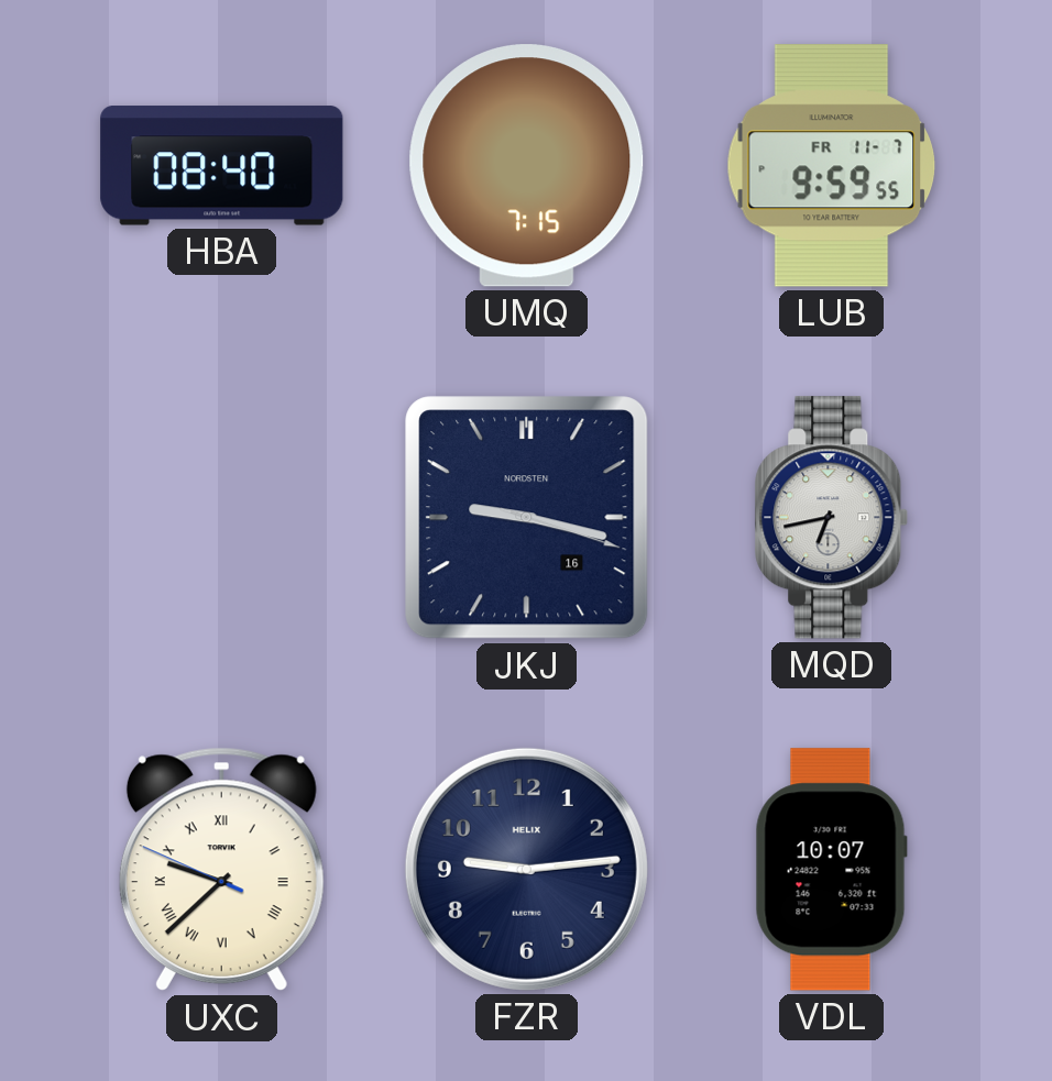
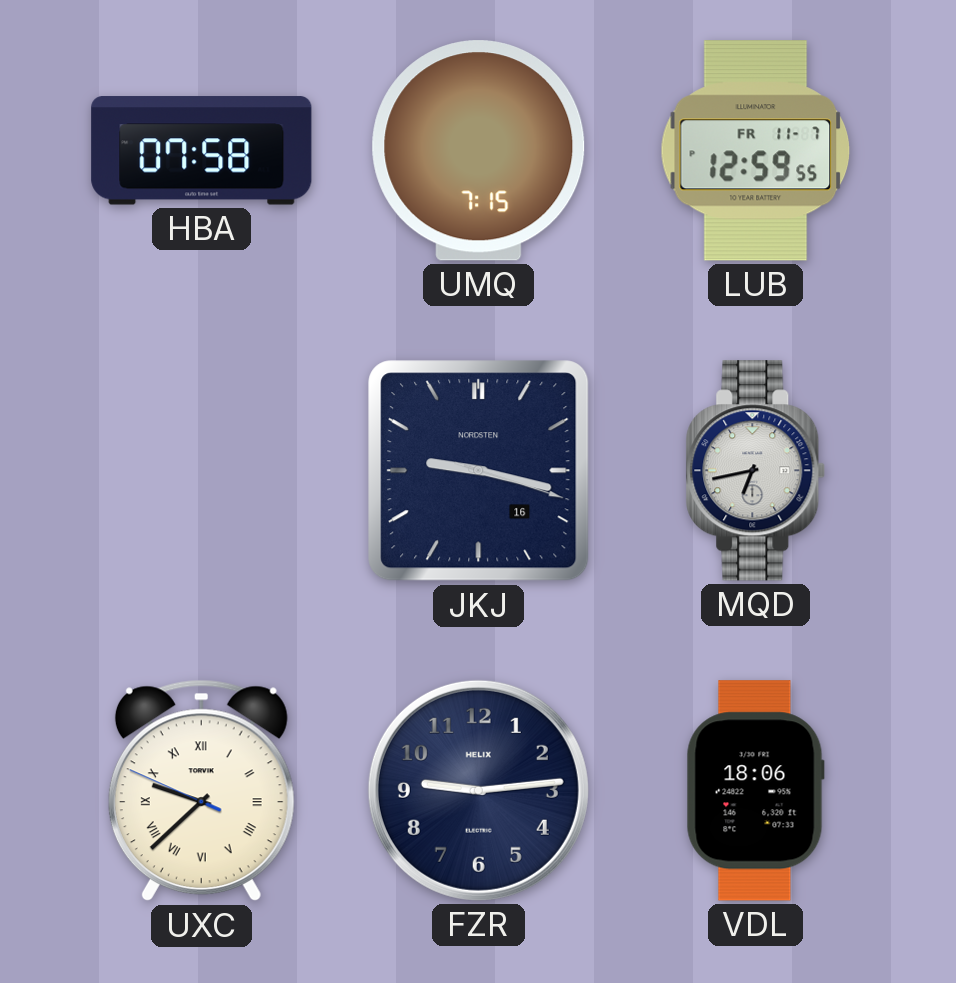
HBA: 08:40 -> 07:58 (202, 151)
LUB: 9:59 -> 12:59 (756, 151)
VDL: 10:07 -> 18:06 (755, 791)
